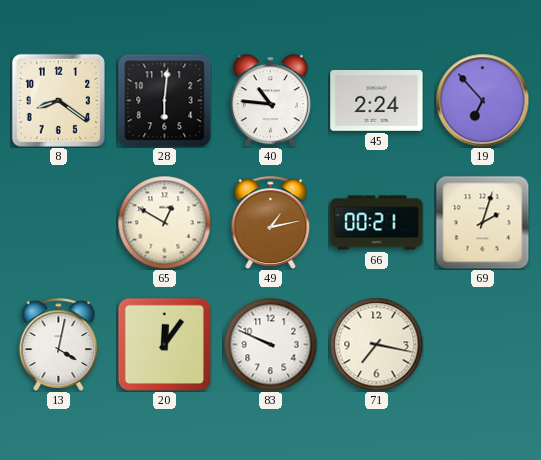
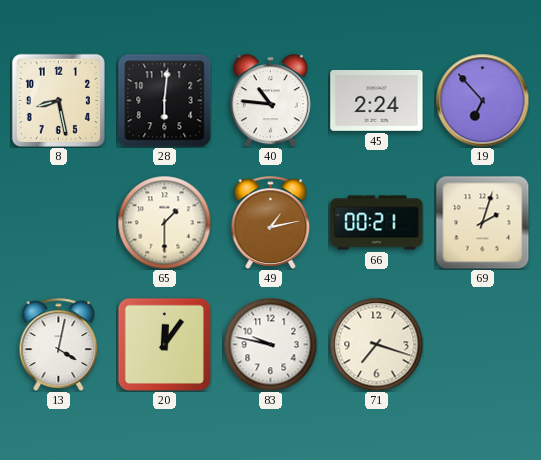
8: 8:21 -> 8:28 (58, 100)
65: 12:50 -> 1:30 (164, 222)
83: 9:49 -> 9:47 (270, 344)
71: 7:17 -> 7:18 (376, 344)
